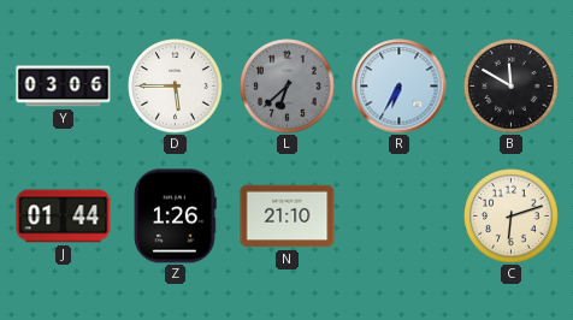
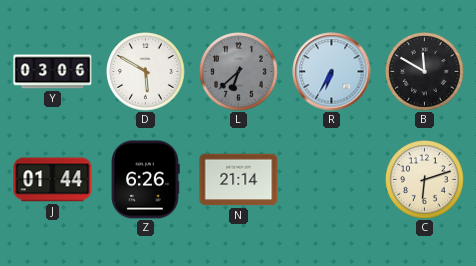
D: 5:45 -> 5:50 (146, 72)
Z: 1:26 -> 6:26 (145, 180)
N: 21:10 -> 21:14 (239, 180)
